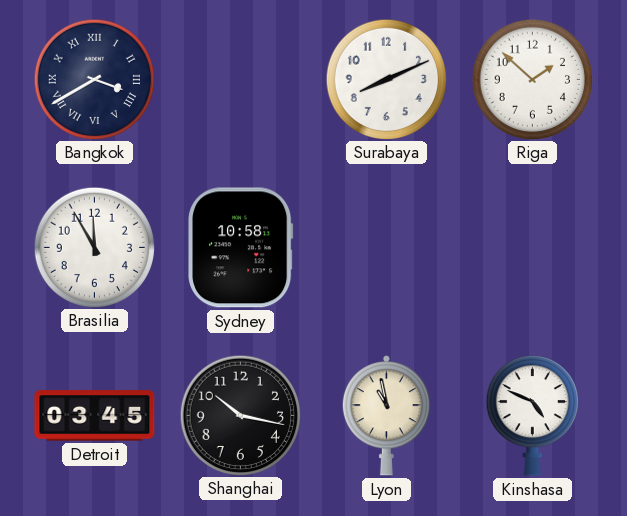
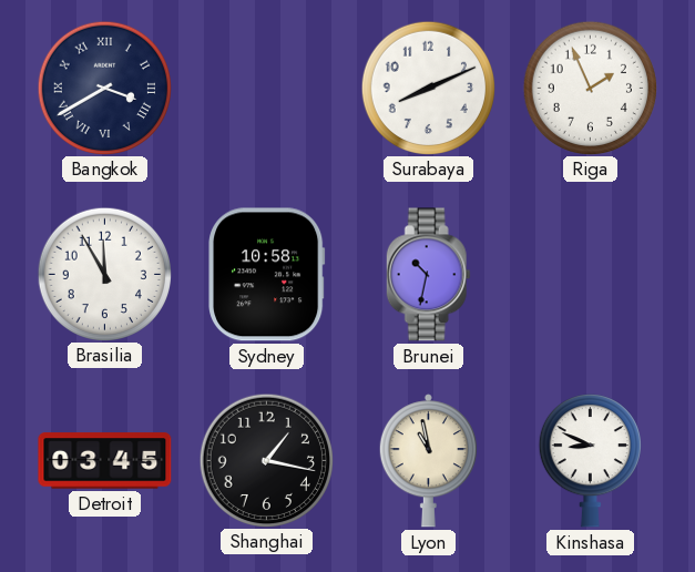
Riga: 1:52 -> 1:56 (590, 88)
Brunei: none -> 10:32 (428, 275)
Shanghai: 10:17 -> 1:17 (266, 460)
Kinshasa: 4:49 -> 8:49 (590, 461)
